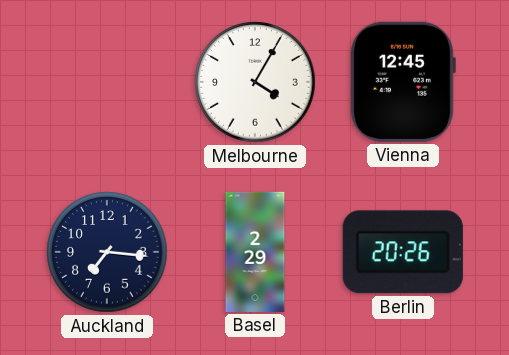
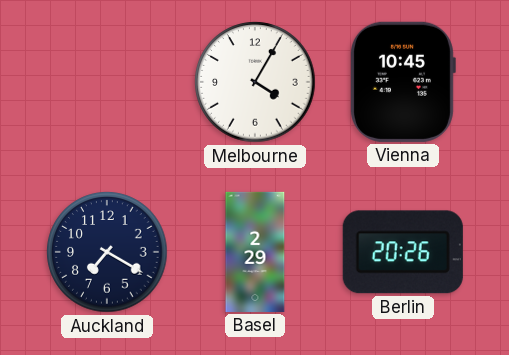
Vienna: 12:45 -> 10:45 (402, 82)
Auckland: 7:16 -> 7:20 (107, 252)
